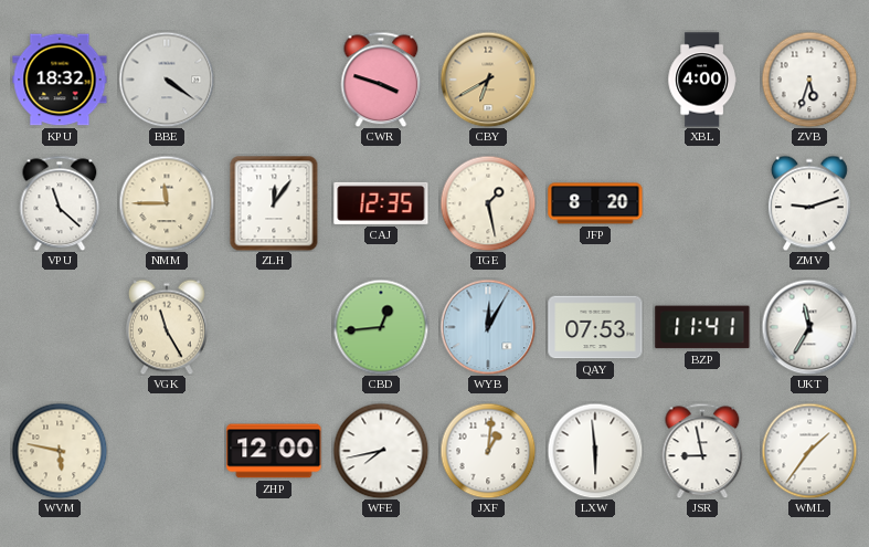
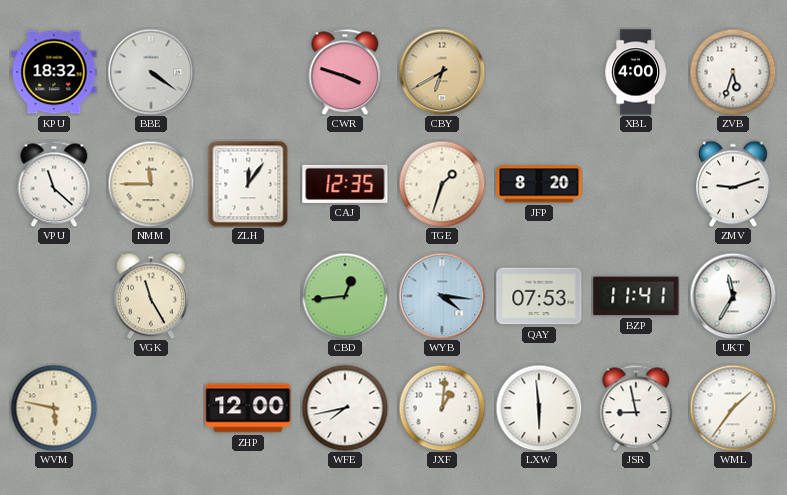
TGE: 1:28 -> 1:33 (442, 184)
WYB: 12:05 -> 4:16 (442, 296)
